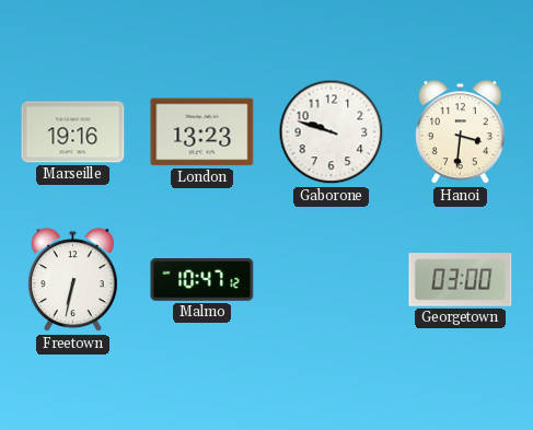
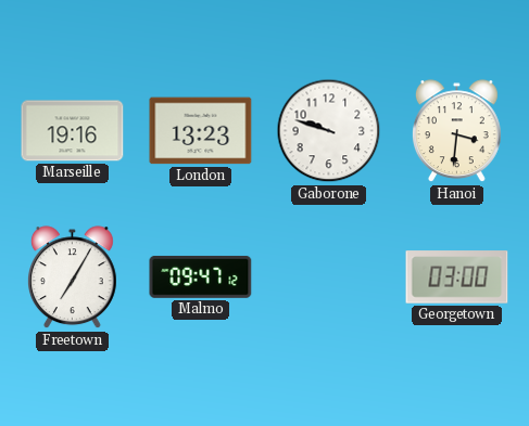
Freetown: 6:32 -> 7:05 (72, 277)
Malmo: 10:47 -> 09:47 (201, 276)
